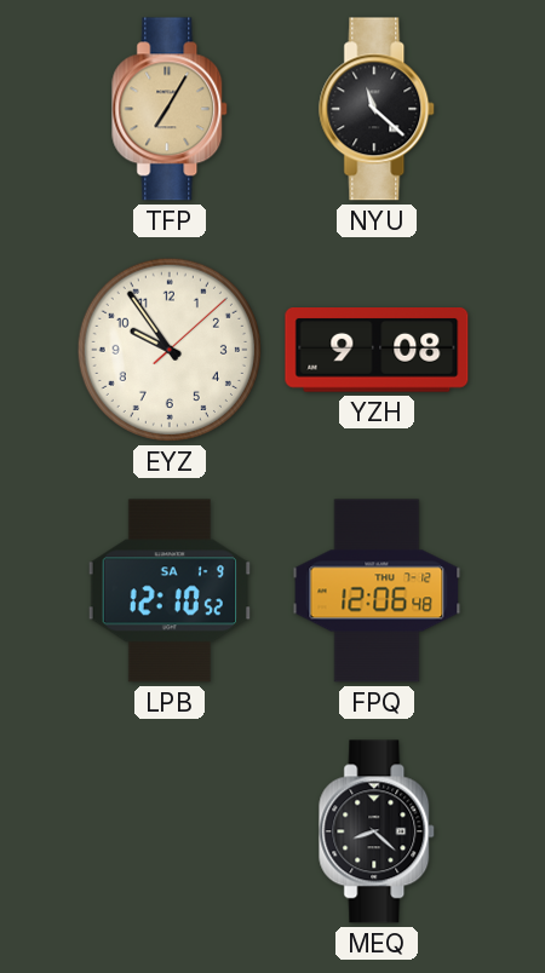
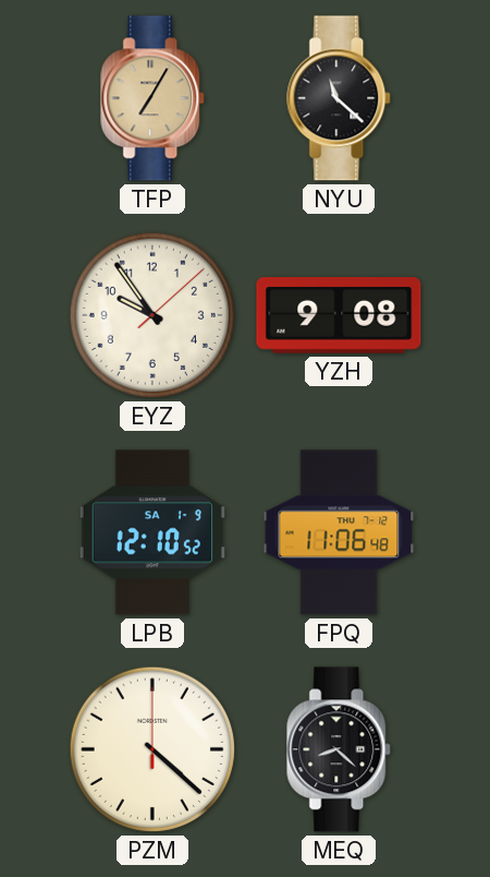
FPQ: 12:06 -> 11:06 (339, 532)
PZM: none -> 4:22 (152, 749)
